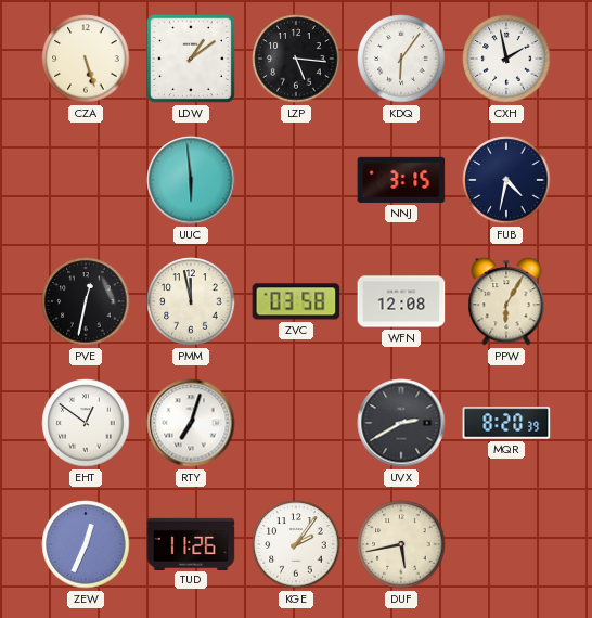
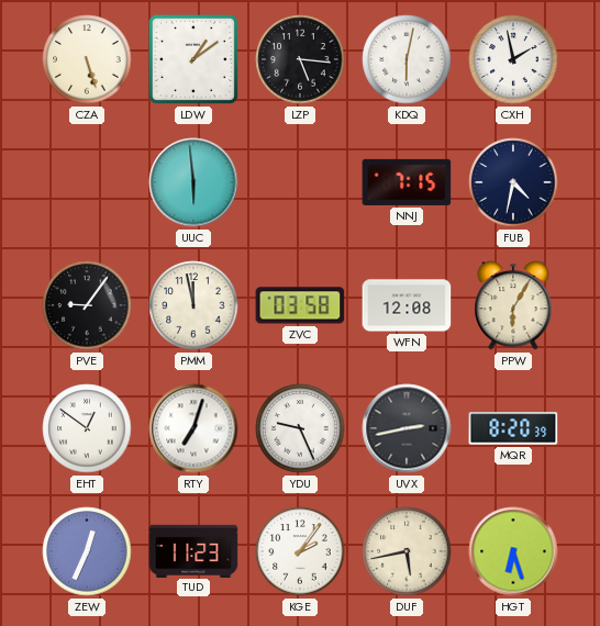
KDQ: 6:06 -> 6:02 (407, 59)
NNJ: 3:15 -> 7:15 (407, 182)
PVE: 12:32 -> 9:06 (87, 305)
YDU: none -> 9:26 (300, 428)
UVX: 2:40 -> 2:43 (407, 428)
TUD: 11:26 -> 11:23 (193, 550)
HGT: none -> 6:27 (513, 551)
